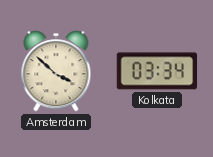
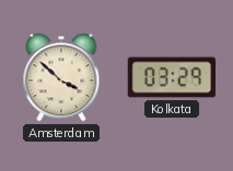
Kolkata: 03:34 -> 03:29 (172, 77)
